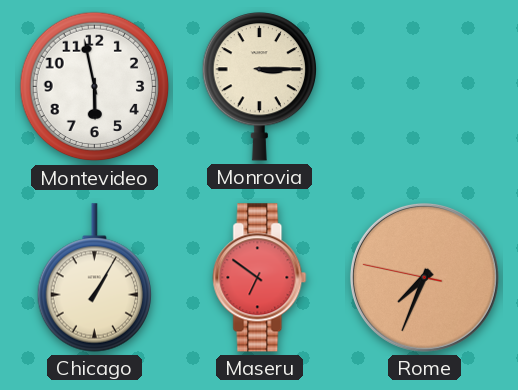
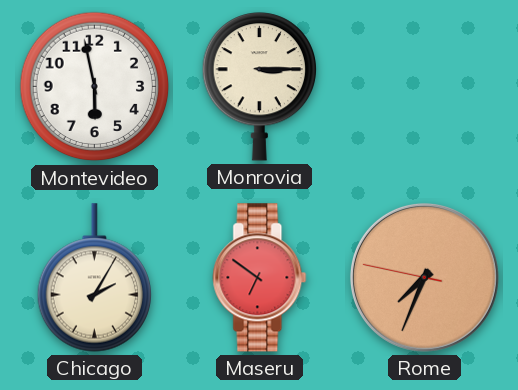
Chicago: 1:05 -> 2:05 (94, 278)
